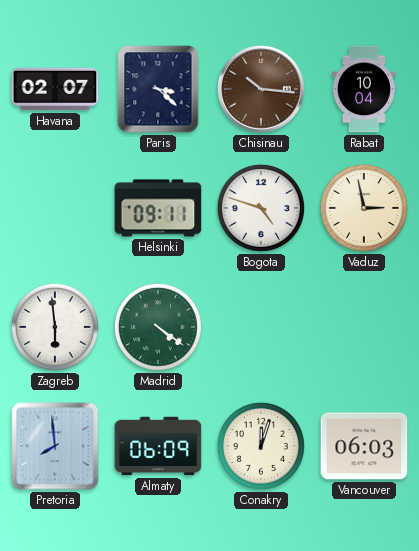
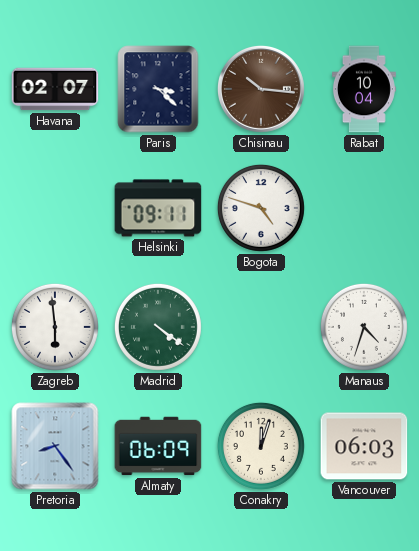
Vaduz: 2:58 -> none (364, 208)
Manaus: none -> 4:33 (364, 327)
Pretoria: 7:59 -> 8:24 (55, 446)
